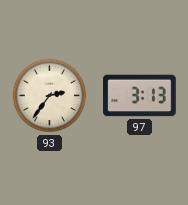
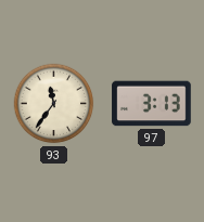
93: 2:36 -> 11:36 (54, 104)
